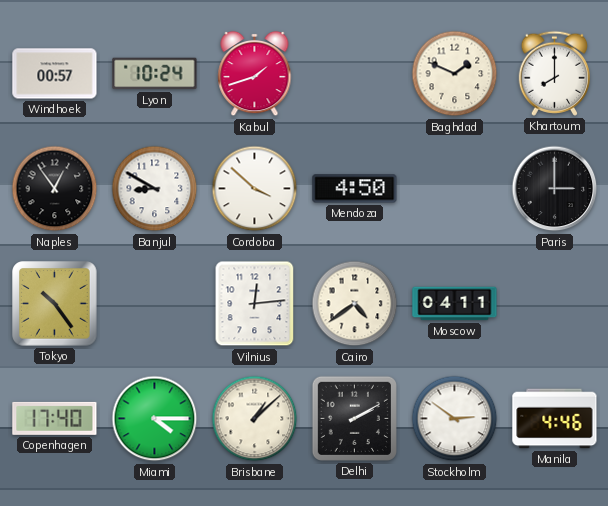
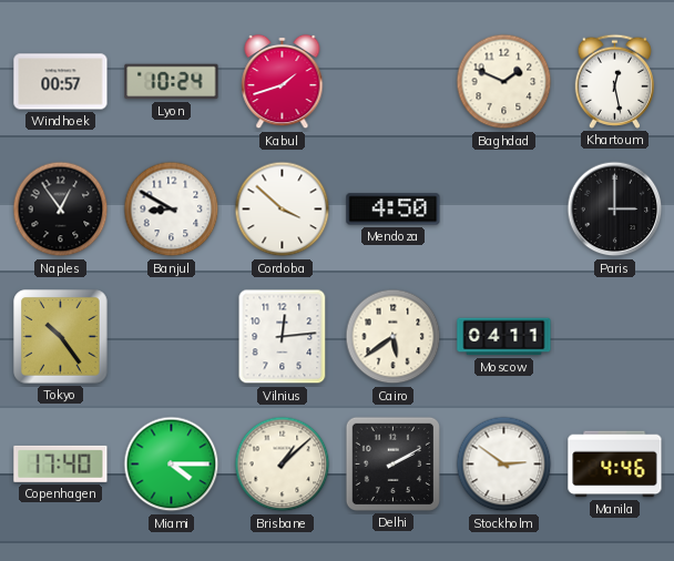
Khartoum: 8:00 -> 12:28 (614, 81)
Cairo: 4:39 -> 5:39 (394, 337)
